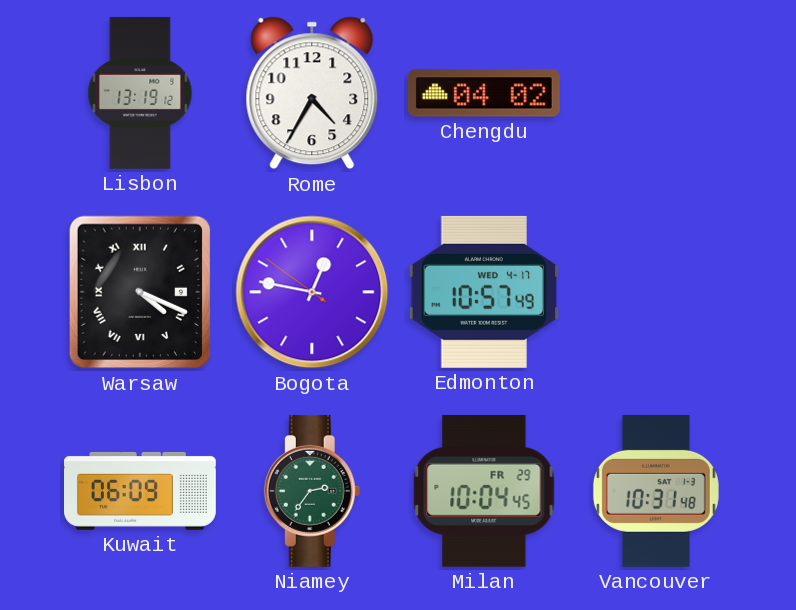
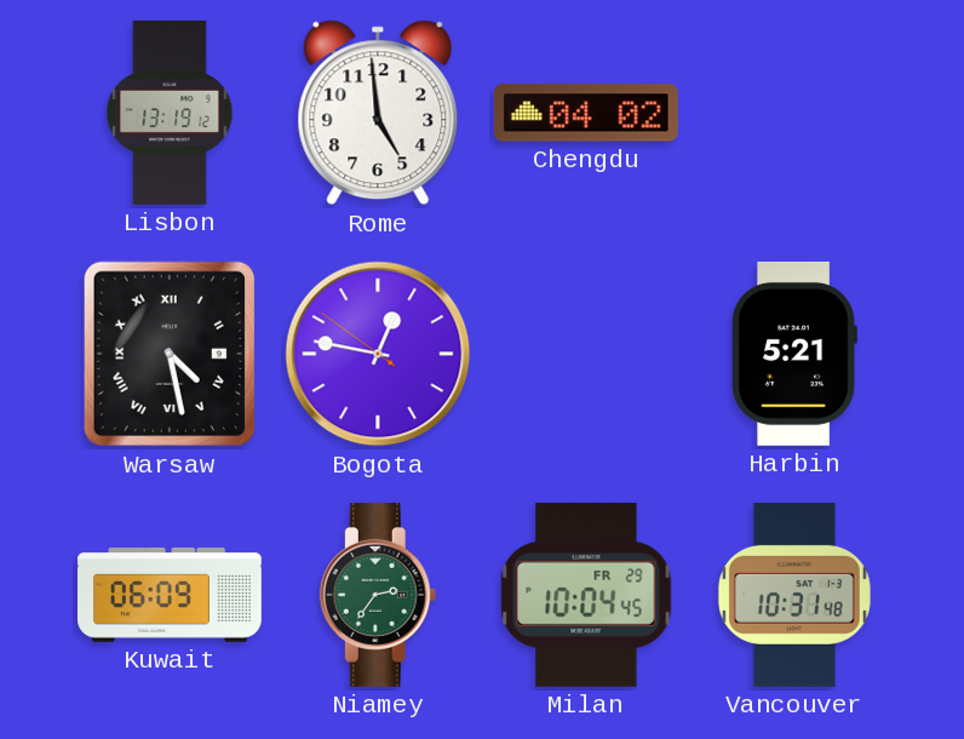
Rome: 4:35 -> 4:59 (378, 113)
Warsaw: 4:19 -> 4:28 (168, 354)
Edmonton: 10:57 -> none (483, 292)
Harbin: none -> 5:21 (794, 354)
